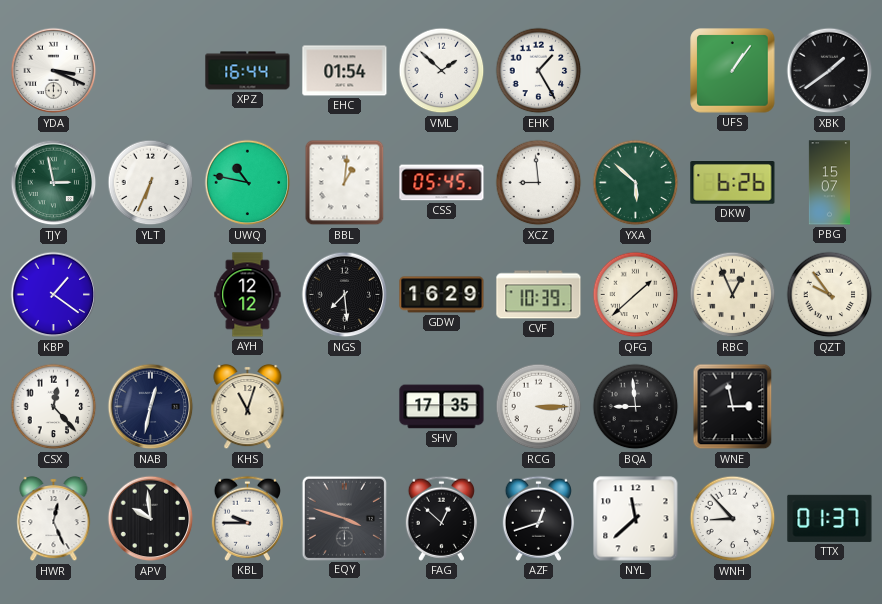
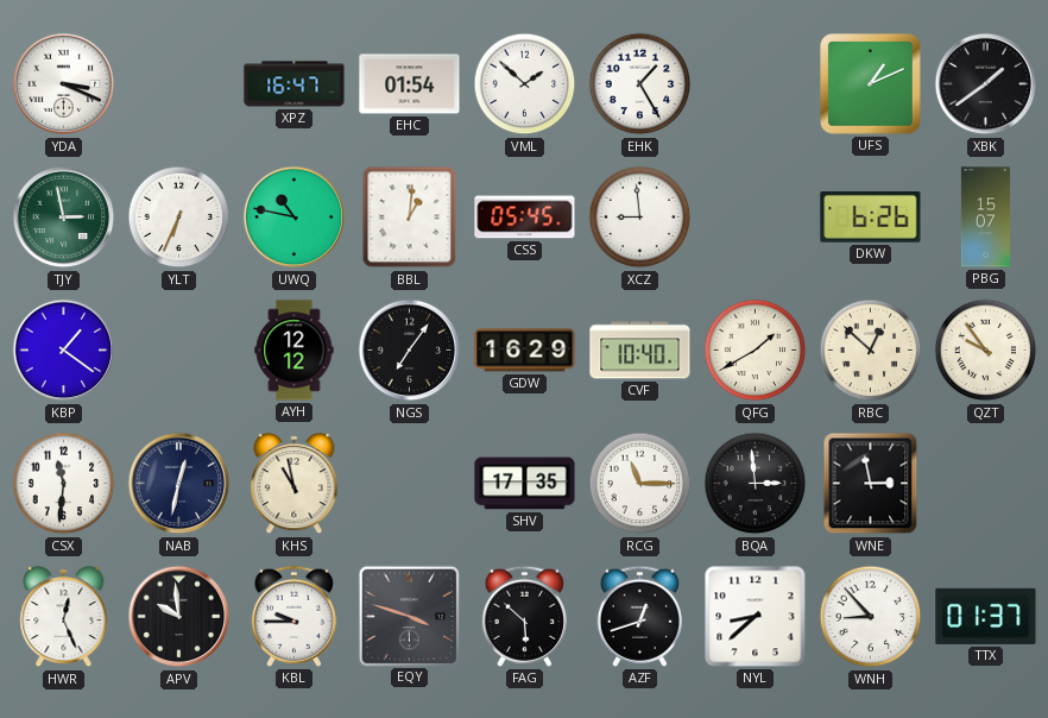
XPZ: 16:44 -> 16:47 (295, 84)
UFS: 1:06 -> 1:11 (871, 84)
YXA: 5:52 -> none (636, 183)
NGS: 7:29 -> 7:06 (410, 351)
CVF: 10:39 -> 10:40 (640, 351)
QFG: 1:38 -> 1:40 (756, 351)
RBC: 12:56 -> 12:52 (871, 351)
CSX: 12:23 -> 11:31 (64, 484)
KHS: 11:03 -> 10:58 (295, 484)
RCG: 3:15 -> 11:15 (640, 484)
BQA: 8:59 -> 2:59 (756, 484)
FAG: 12:52 -> 5:52 (524, 616)
NYL: 11:38 -> 8:38 (756, 617)
